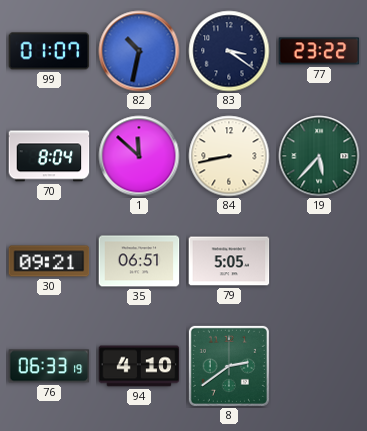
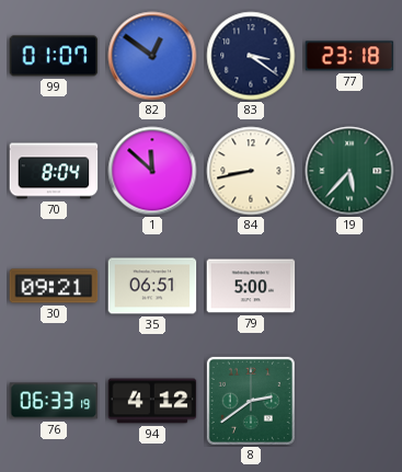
82: 10:32 -> 12:51 (152, 56)
77: 23:22 -> 23:18 (349, 56)
79: 5:05 -> 5:00 (251, 286)
94: 4:10 -> 4:12 (152, 401)
